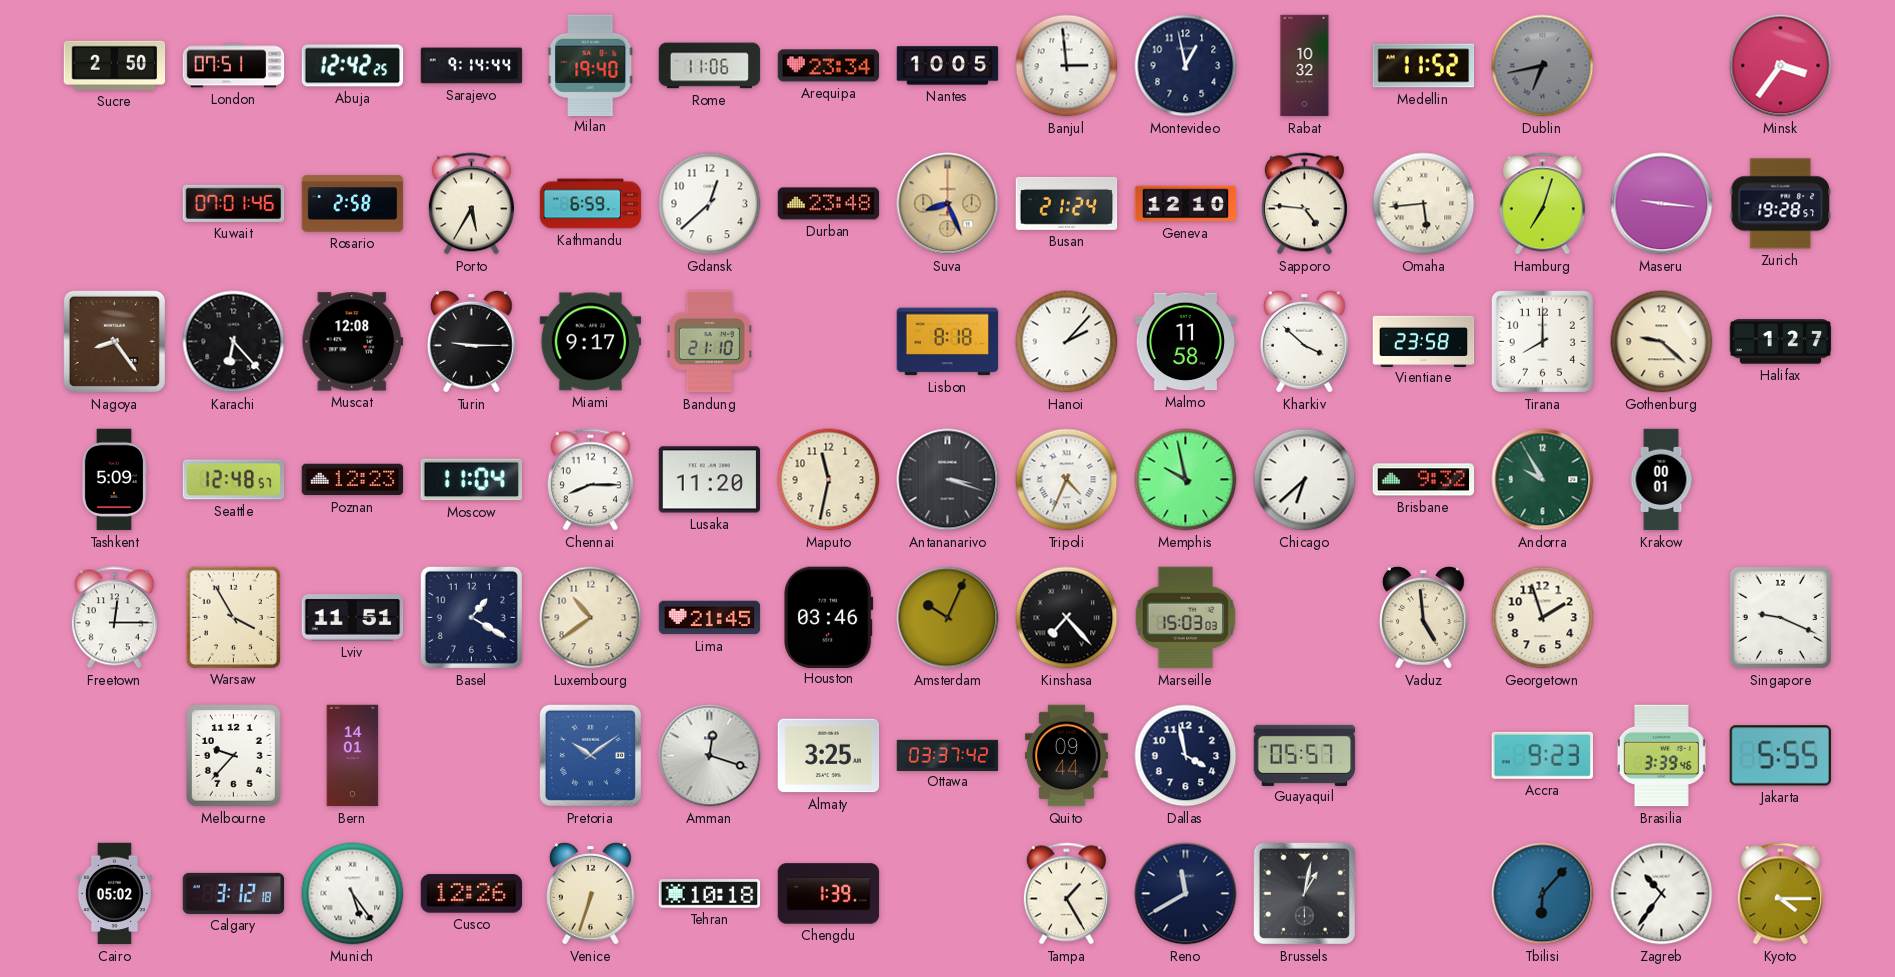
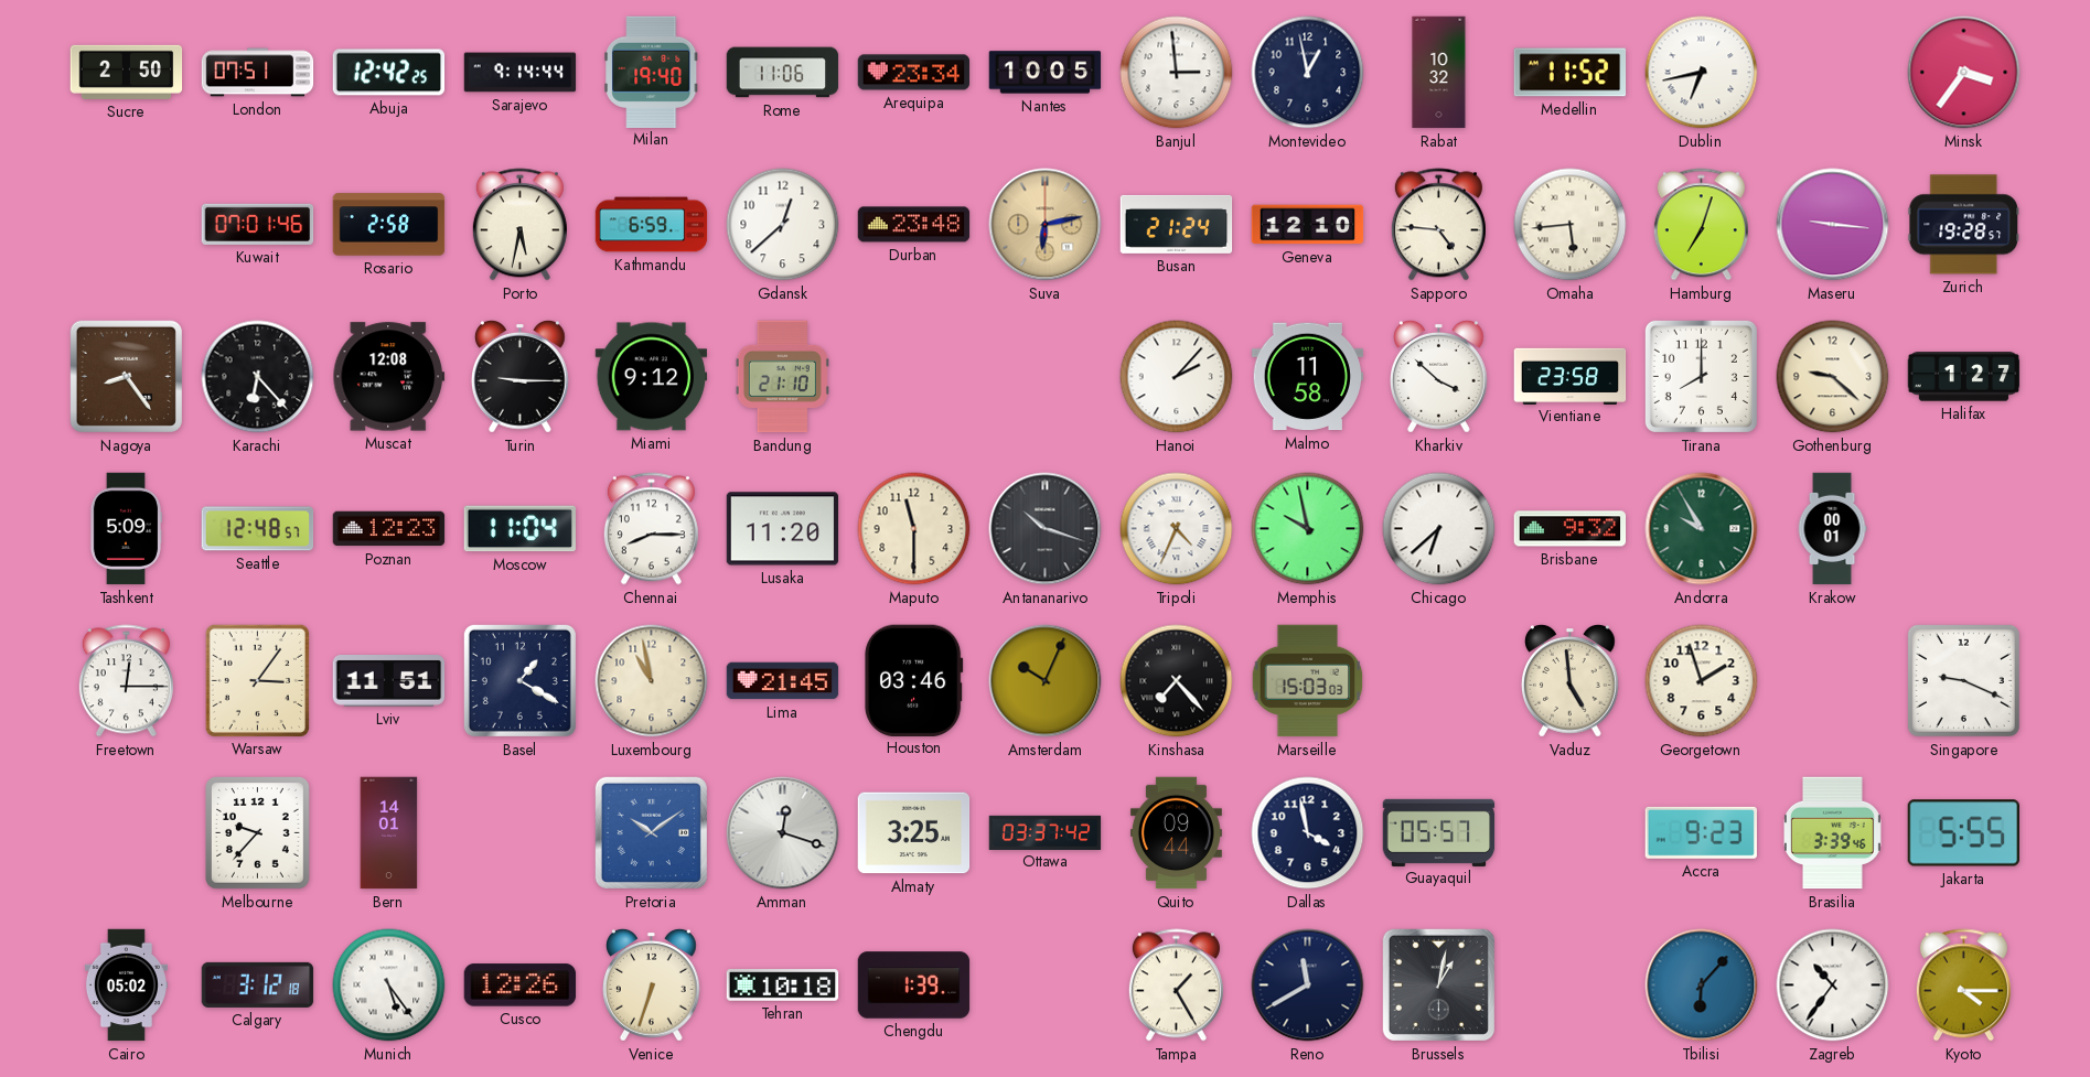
Dublin dial: grey -> white (1702, 73)
Porto: 5:35 -> 5:32 (519, 225)
Suva: 8:26 -> 6:13 (1046, 225)
Miami: 9:17 -> 9:12 (652, 377)
Lisbon: 8:18 -> none (948, 342)
Maputo: 11:32 -> 11:30 (914, 529)
Antananarivo: 3:18 -> 10:18 (1046, 529)
Warsaw: 3:55 -> 3:06 (257, 680)
Luxembourg: 10:39 -> 10:58 (652, 681)
